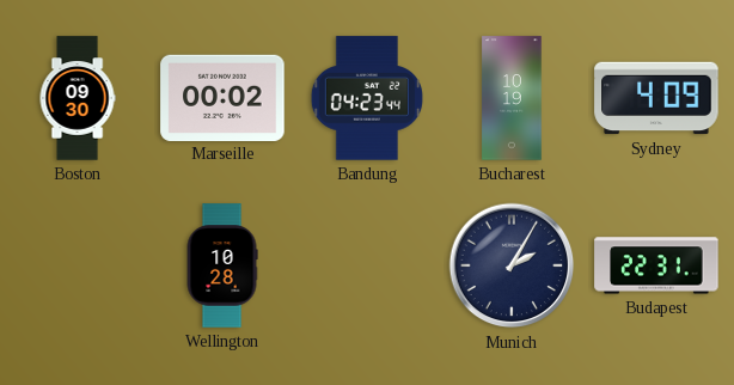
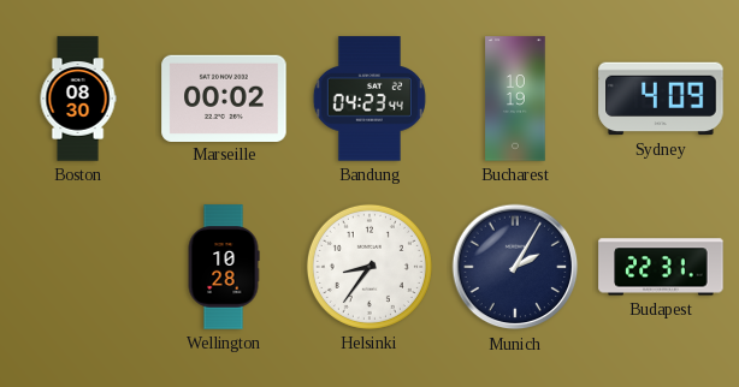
Boston: 09:30 -> 08:30 (78, 99)
Helsinki: none -> 8:36 (369, 267)
